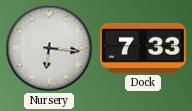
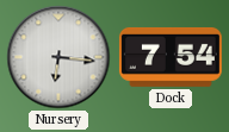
Dock: 7:33 -> 7:54 (171, 57)
